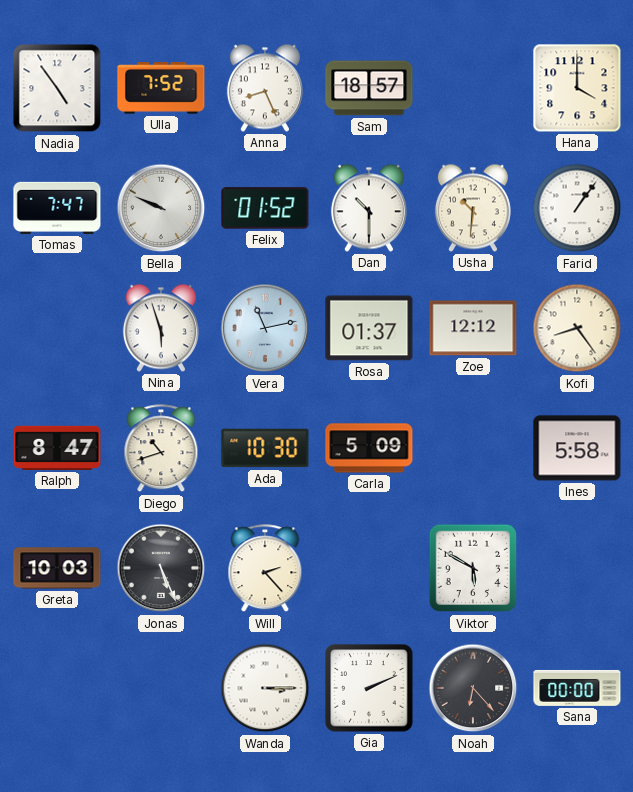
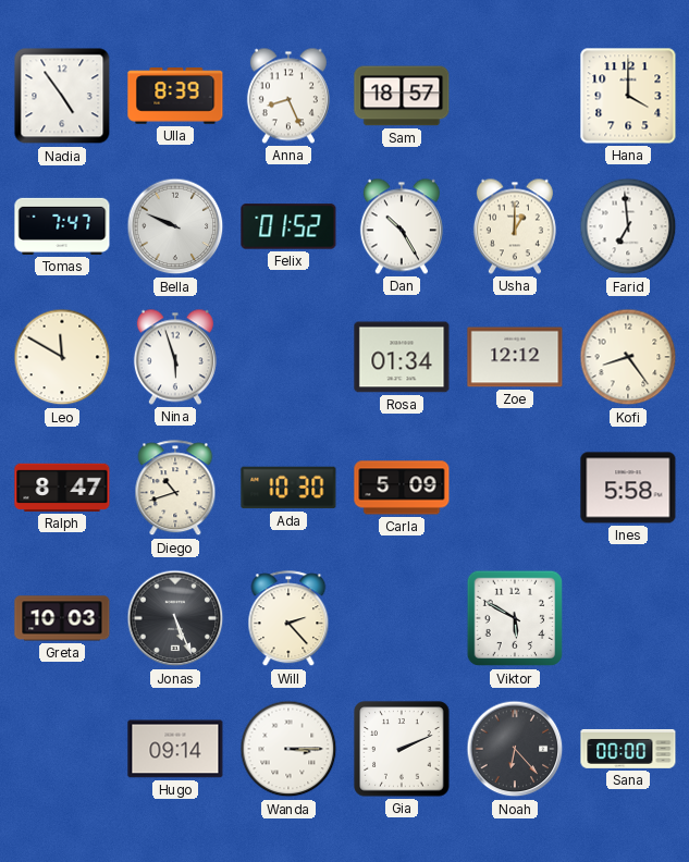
Ulla: 7:52 -> 8:39 (175, 96)
Dan: 10:30 -> 10:25 (402, 226)
Usha: 10:31 -> 1:00 (515, 226)
Farid: 1:06 -> 6:59 (628, 226)
Leo: none -> 11:50 (62, 357)
Vera: 11:13 -> none (265, 328)
Rosa: 01:37 -> 01:34 (402, 357)
Hugo: none -> 09:14 (175, 749)
